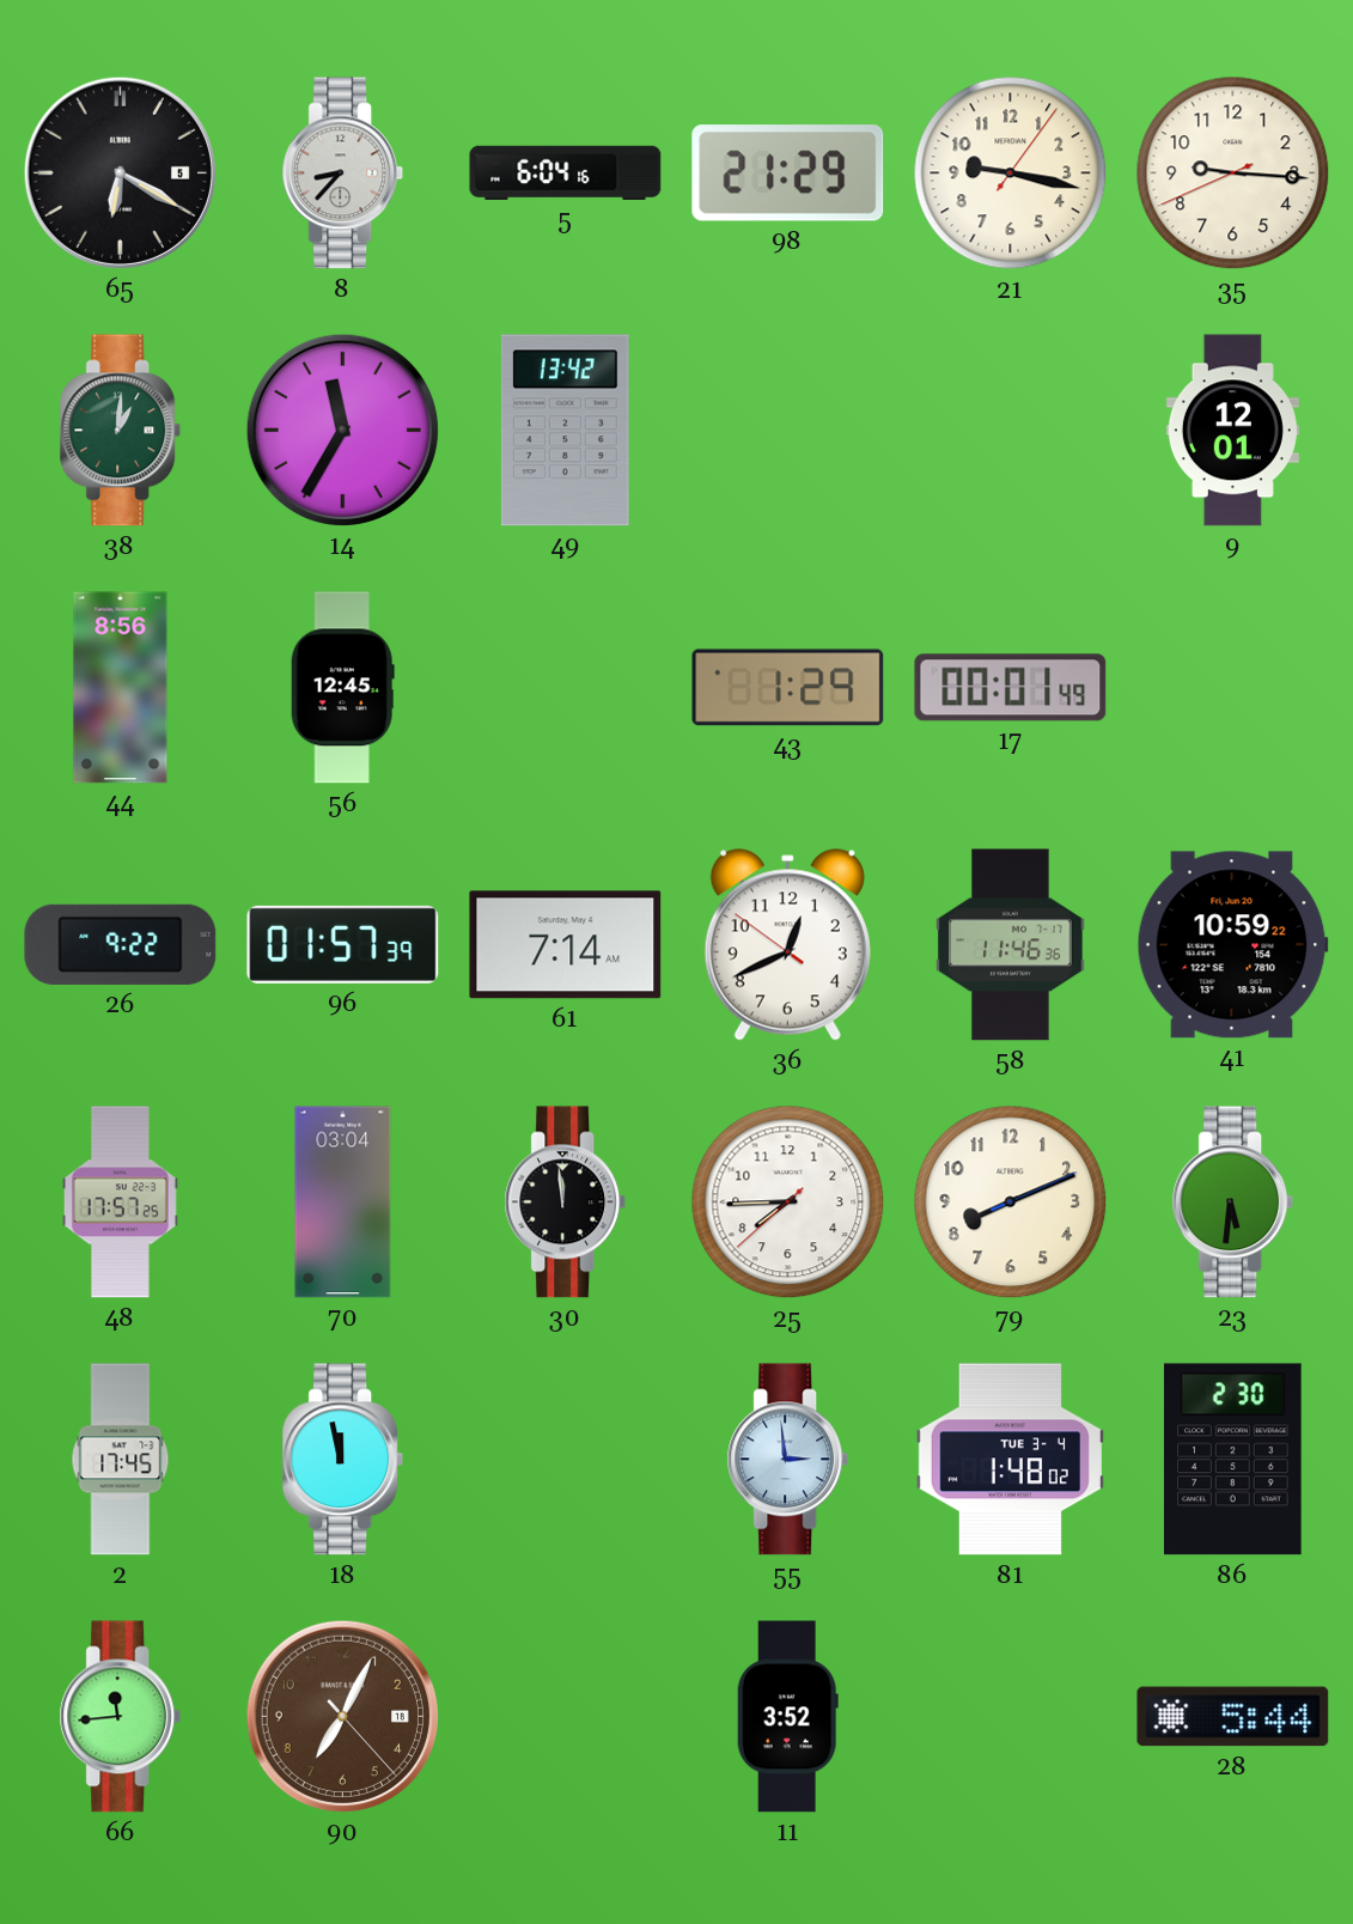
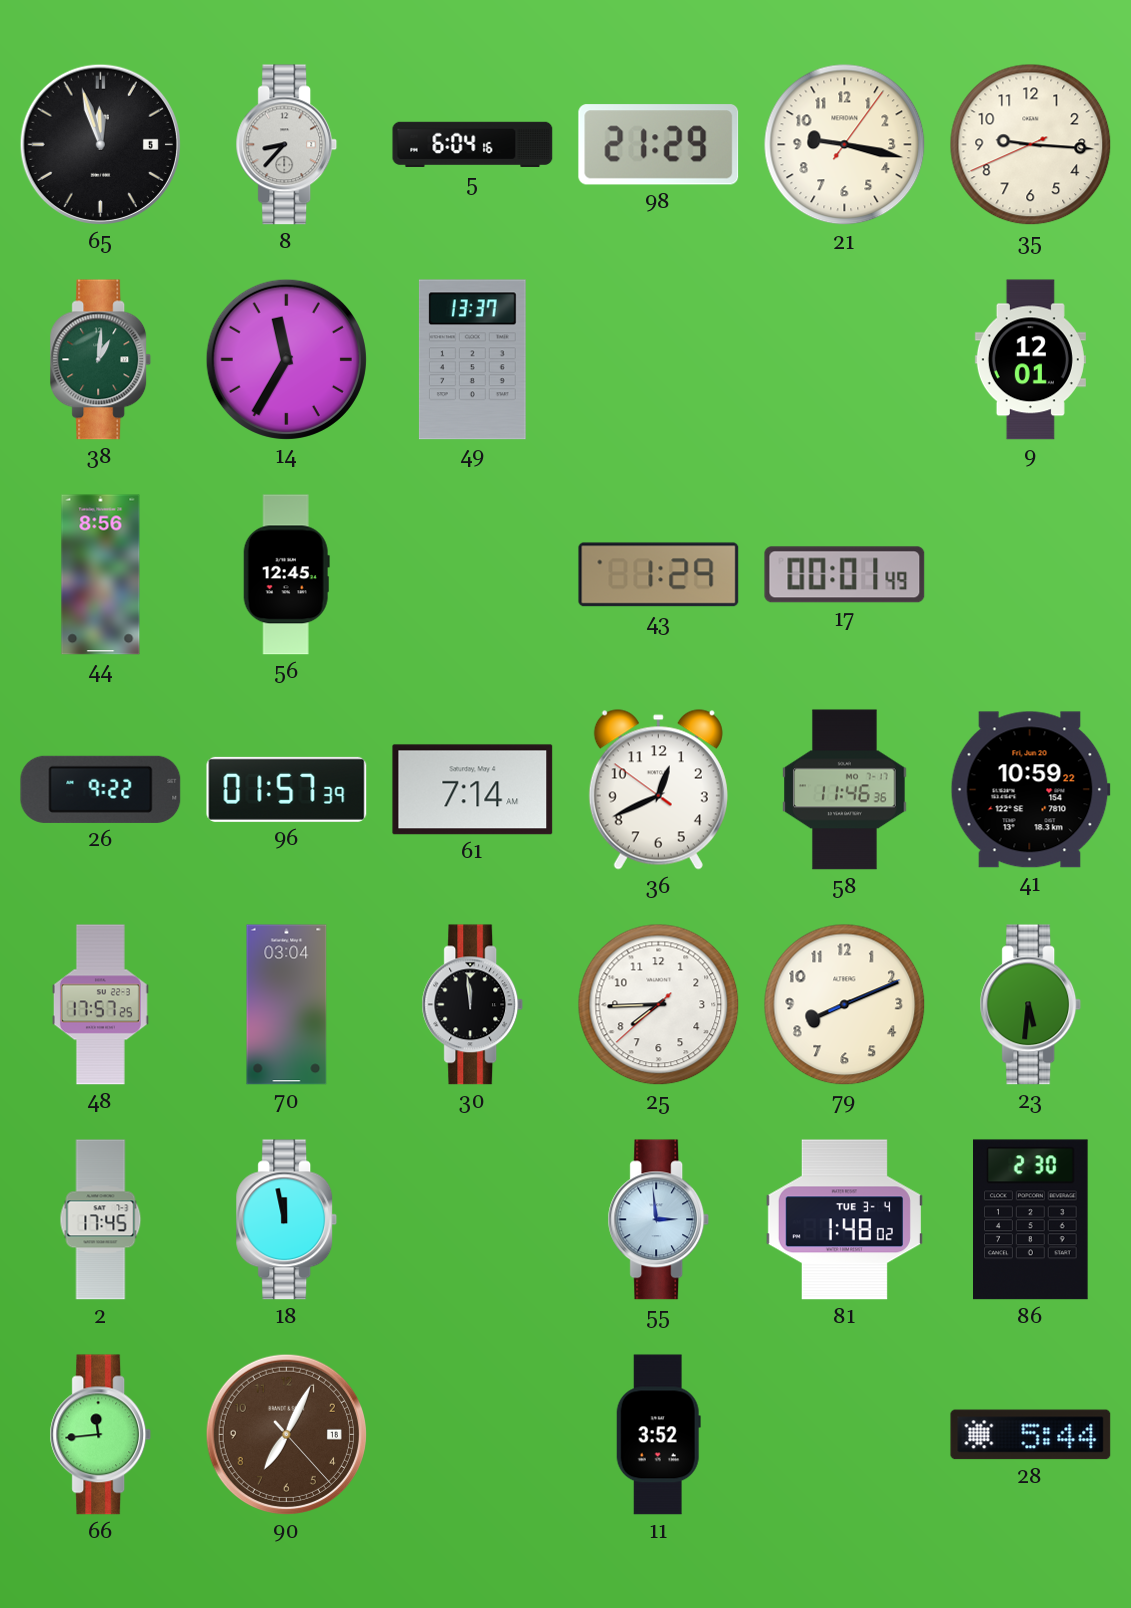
65: 6:20 -> 11:57 (100, 144)
49: 13:42 -> 13:37 (472, 360)
